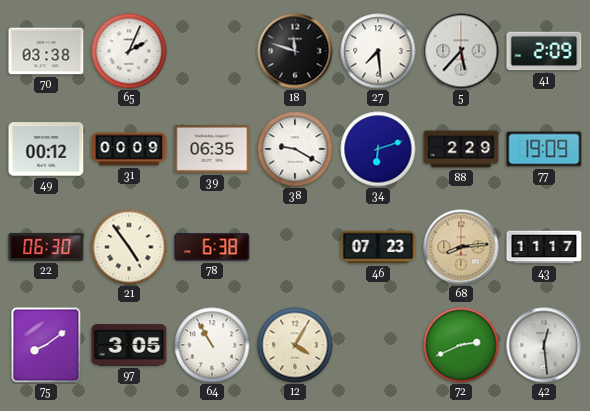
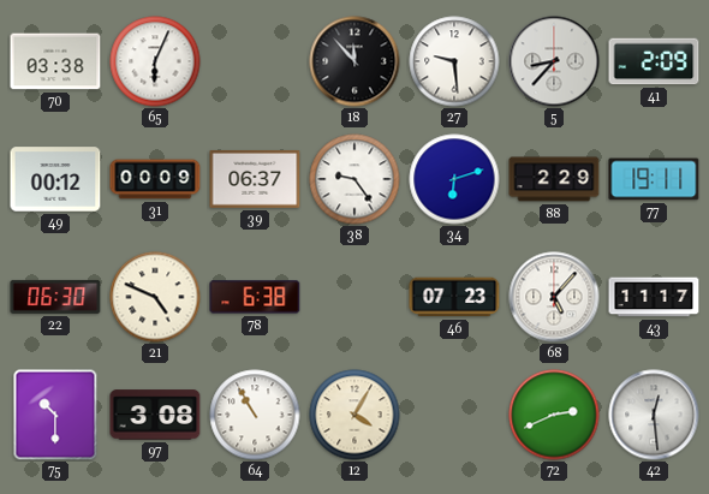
65: 2:04 -> 6:04 (155, 61)
18: 11:48 -> 11:53 (354, 61)
27: 7:29 -> 9:29 (454, 61)
5: 5:37 -> 8:37 (554, 61)
39: 06:35 -> 06:37 (255, 179)
38: 9:20 -> 9:24 (354, 179)
77: 19:09 -> 19:11 (654, 179)
21: 4:54 -> 4:49 (155, 297)
68: 8:14 -> 5:07 (554, 297)
68 dial: champagne -> white (554, 297)
75: 8:09 -> 10:30 (55, 415)
97: 3:05 -> 3:08 (155, 415)
